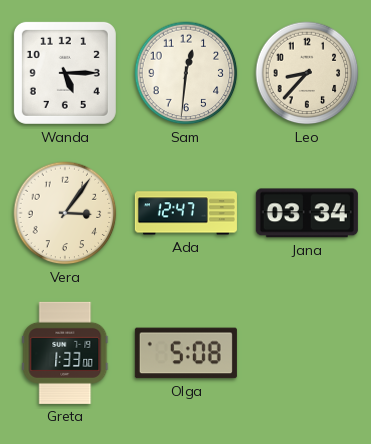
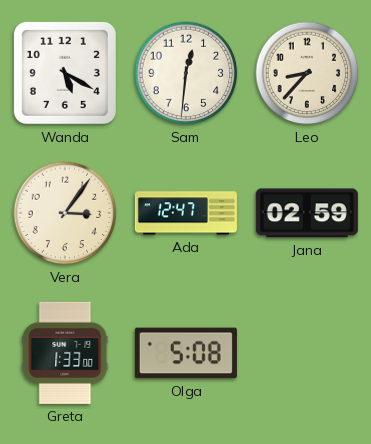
Wanda: 5:15 -> 5:20 (65, 73)
Jana: 03:34 -> 02:59 (307, 213)
